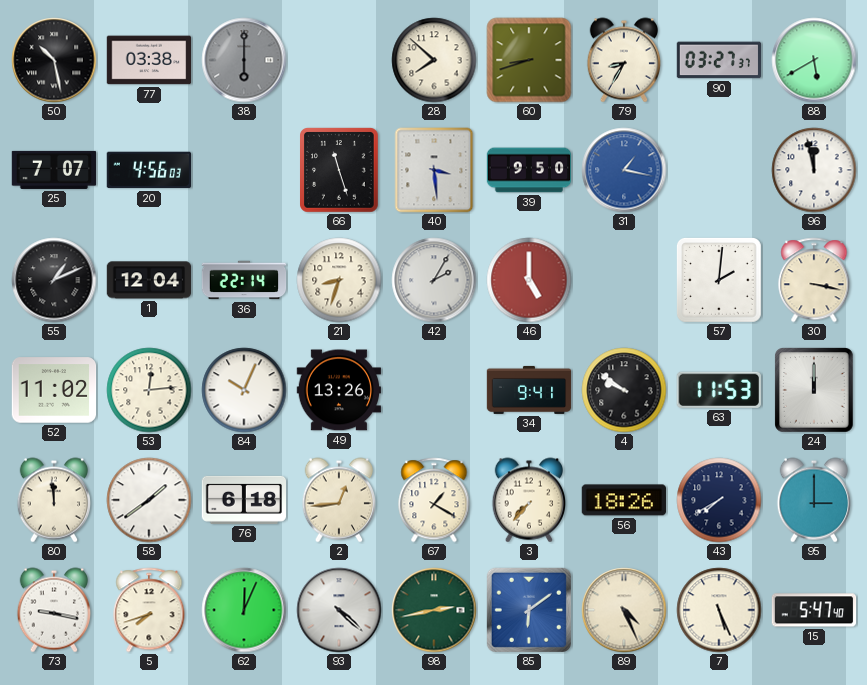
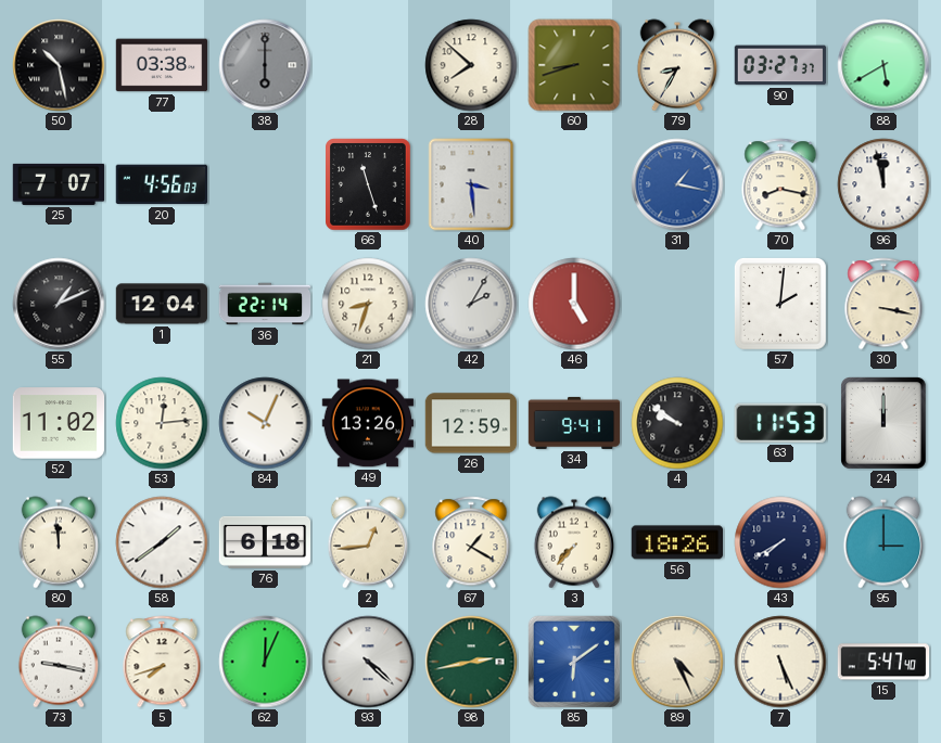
39: 9:50 -> none (529, 170)
70: none -> 8:17 (780, 184)
26: none -> 12:59 (471, 423)
